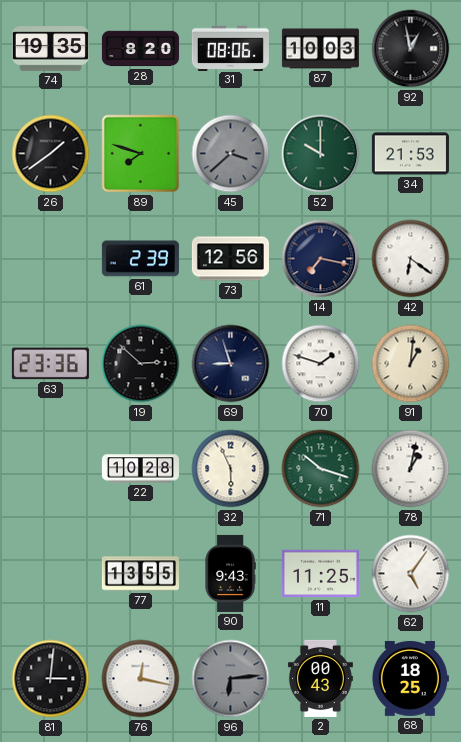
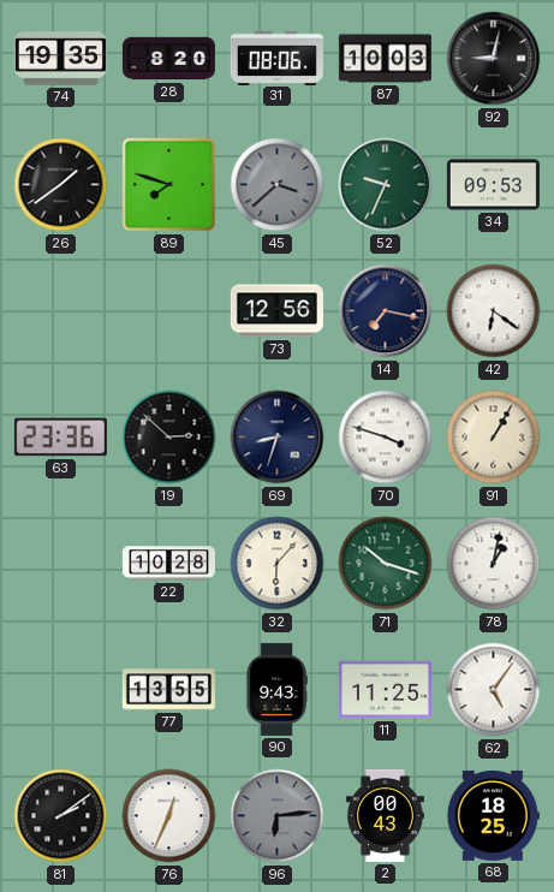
92: 12:58 -> 9:02 (494, 59)
52: 10:00 -> 9:34 (386, 185)
34: 21:53 -> 09:53 (493, 185)
61: 2:39 -> none (140, 259)
69: 8:57 -> 8:33 (278, 438)
70: 1:48 -> 3:48 (386, 438)
91: 1:01 -> 1:05 (494, 438)
32: 5:56 -> 6:07 (278, 564)
81: 3:01 -> 2:09 (61, 816)
76: 12:17 -> 12:34 (169, 816)
